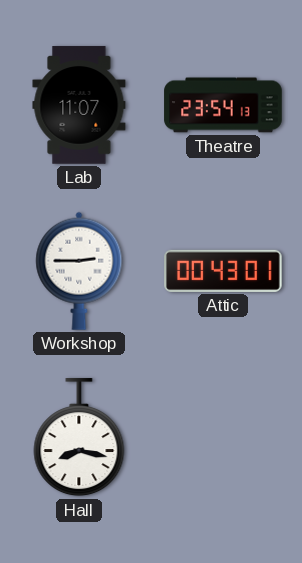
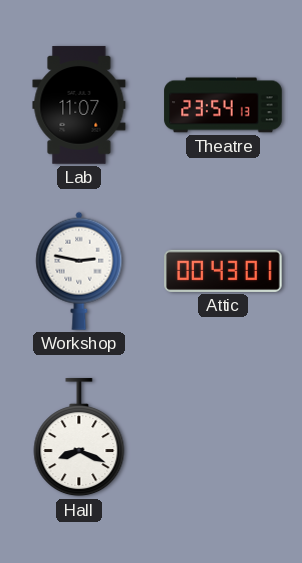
Workshop: 2:45 -> 2:47 (79, 271)
Hall: 8:17 -> 8:19 (79, 438)
